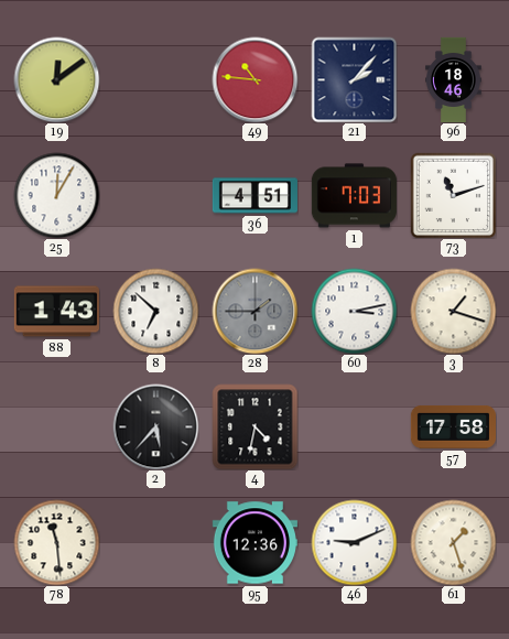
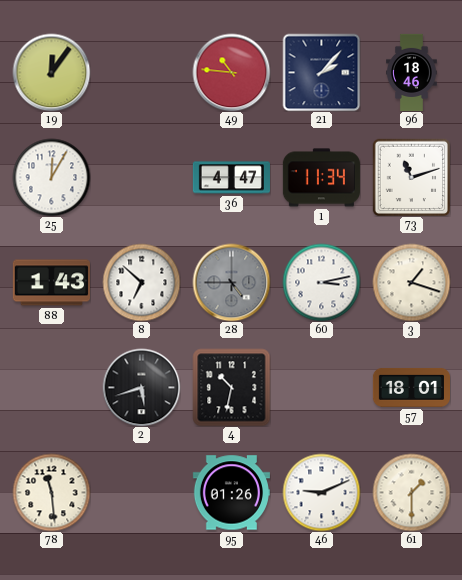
19: 12:09 -> 12:06 (51, 72)
36: 4:51 -> 4:47 (231, 178)
1: 7:03 -> 11:34 (321, 178)
28: 1:45 -> 4:45 (231, 282)
2: 5:37 -> 5:42 (141, 387)
4: 4:32 -> 10:32 (231, 387)
57: 17:58 -> 18:01 (411, 387)
95: 12:36 -> 01:26 (231, 493)
61: 1:27 -> 1:30 (411, 492)
